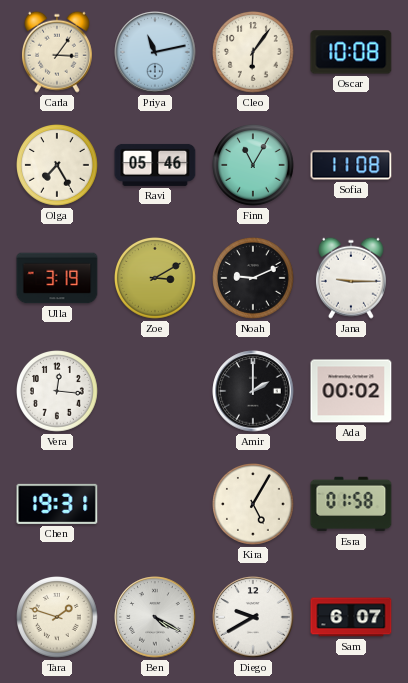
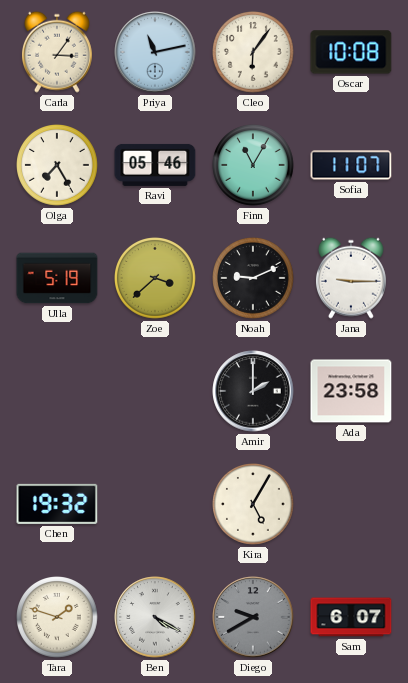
Sofia: 11:08 -> 11:07 (351, 165)
Ulla: 3:19 -> 5:19 (57, 278)
Zoe: 3:10 -> 3:38 (156, 279)
Vera: 12:16 -> none (58, 392)
Ada: 00:02 -> 23:58 (351, 391)
Chen: 19:31 -> 19:32 (57, 504)
Esra: 01:58 -> none (351, 504)
Diego dial: white -> grey (253, 617)
